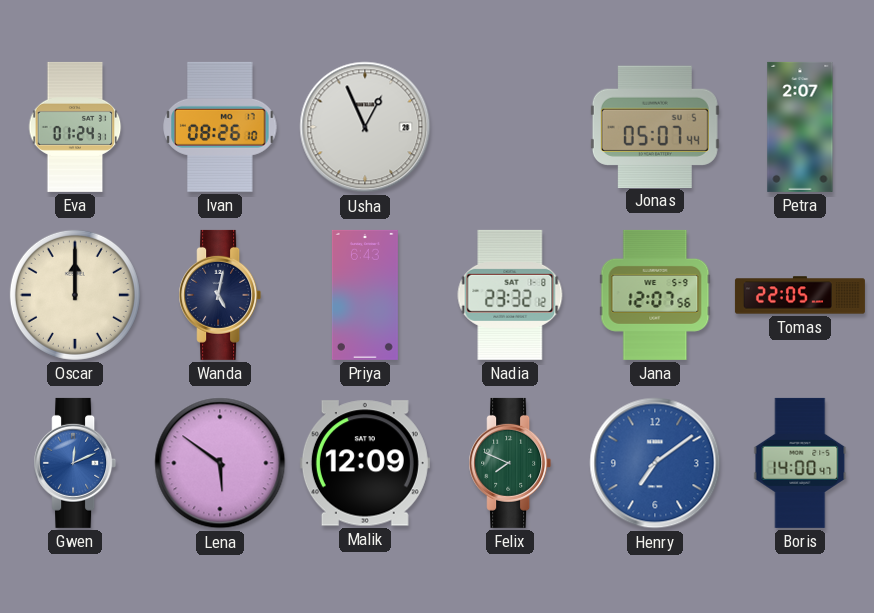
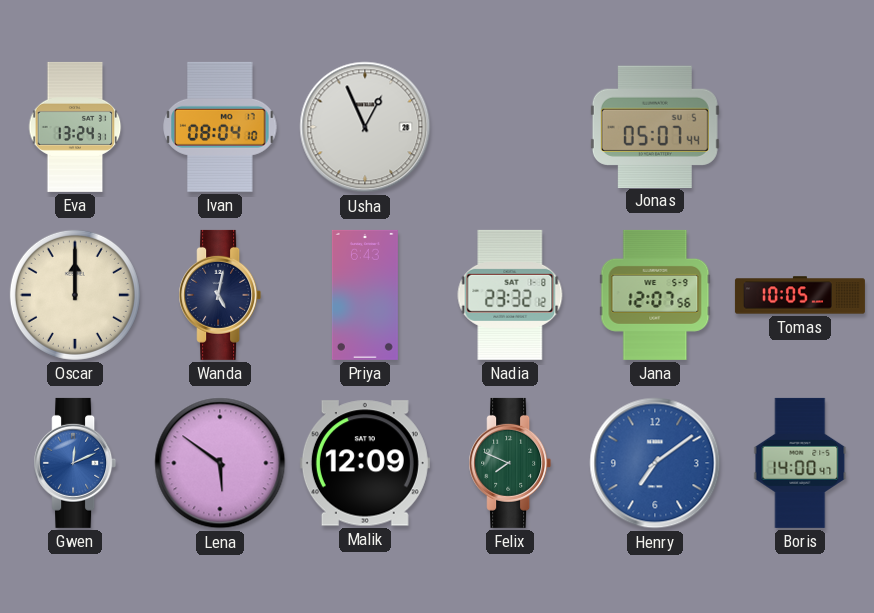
Eva: 01:24 -> 13:24 (75, 127)
Ivan: 08:26 -> 08:04 (220, 127)
Petra: 2:07 -> none (800, 127)
Tomas: 22:05 -> 10:05 (800, 295)
